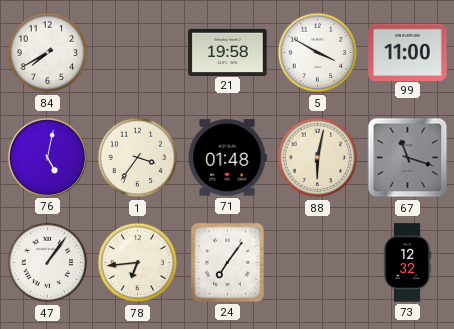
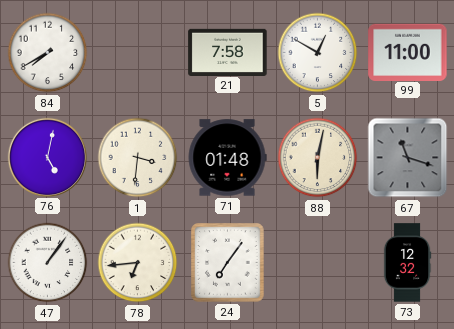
21: 19:58 -> 7:58 (228, 52)
5: 3:50 -> 12:50 (318, 53)
1: 3:36 -> 3:31 (138, 158)
